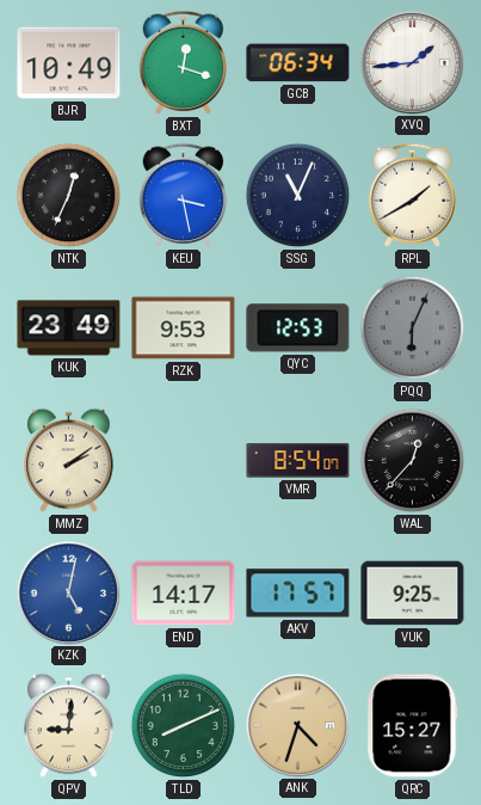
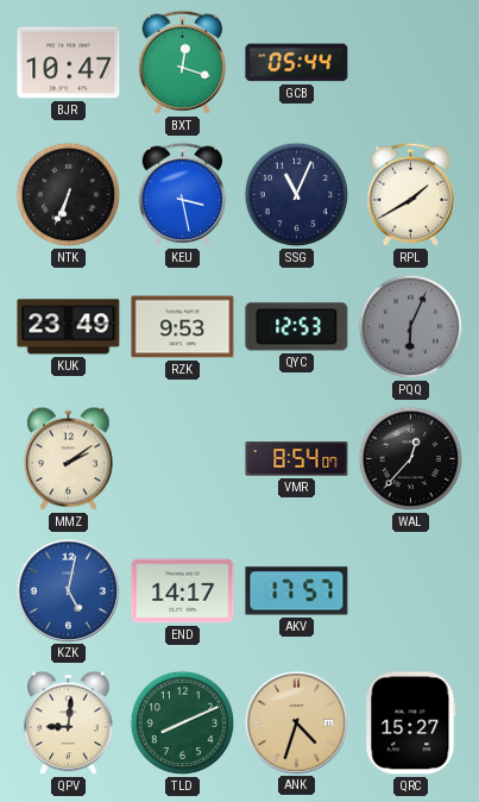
BJR: 10:49 -> 10:47 (69, 63)
GCB: 06:34 -> 05:44 (297, 63)
XVQ: 1:44 -> none (412, 62)
NTK: 12:34 -> 6:34 (69, 195)
VUK: 9:25 -> none (413, 594)
